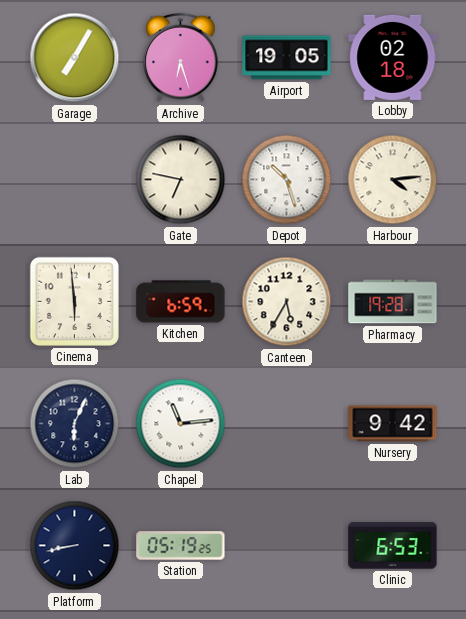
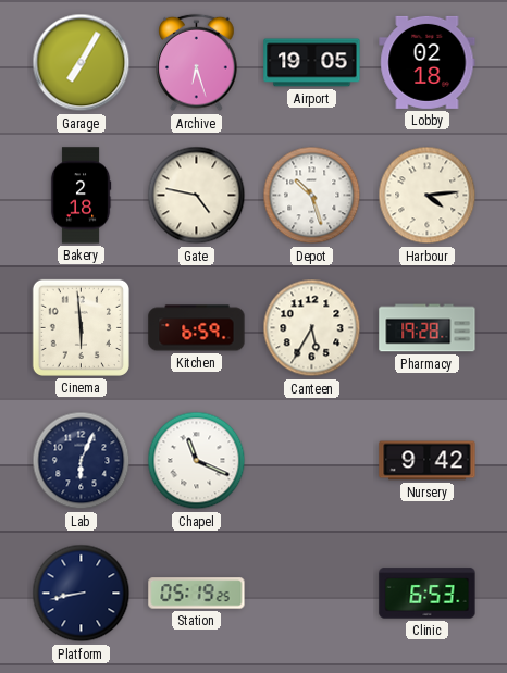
Bakery: none -> 2:18 (81, 196)
Gate: 6:47 -> 4:47 (197, 196)
Chapel: 11:14 -> 11:19 (197, 461)
